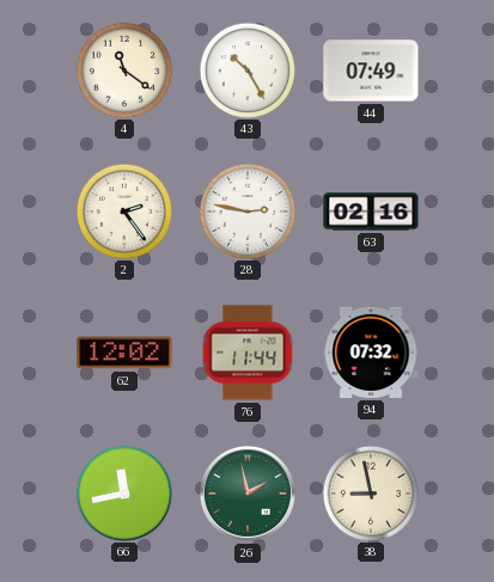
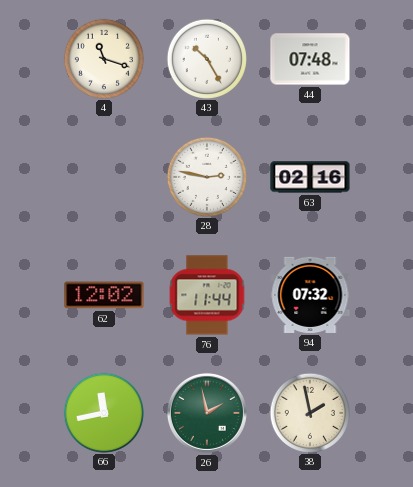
4: 11:21 -> 11:18 (103, 58)
44: 07:49 -> 07:48 (310, 59)
2: 2:24 -> none (123, 210)
38: 8:58 -> 1:58 (309, 412)
